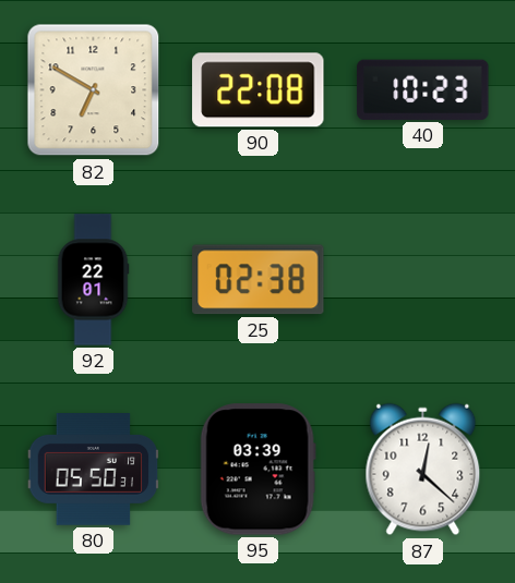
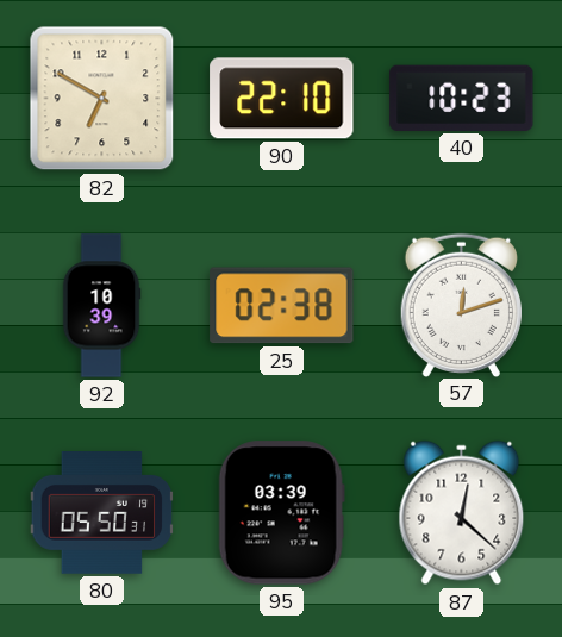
90: 22:08 -> 22:10 (282, 99)
92: 22:01 -> 10:39 (101, 306)
57: none -> 12:12 (461, 305)
